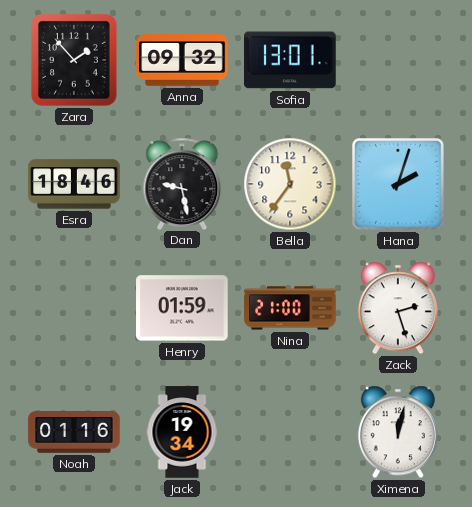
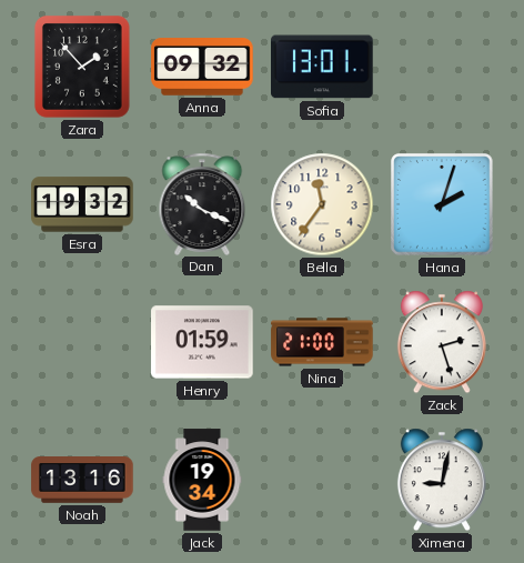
Esra: 18:46 -> 19:32 (82, 204)
Dan: 9:28 -> 10:19 (202, 203)
Noah: 01:16 -> 13:16 (82, 480)
Ximena: 12:02 -> 9:02 (442, 480)
